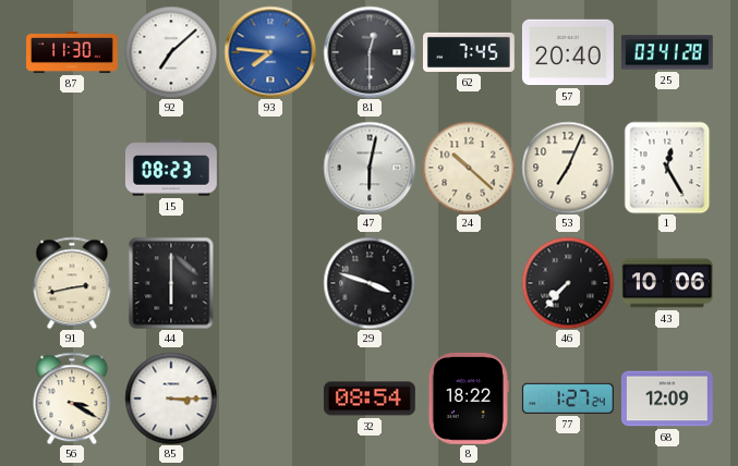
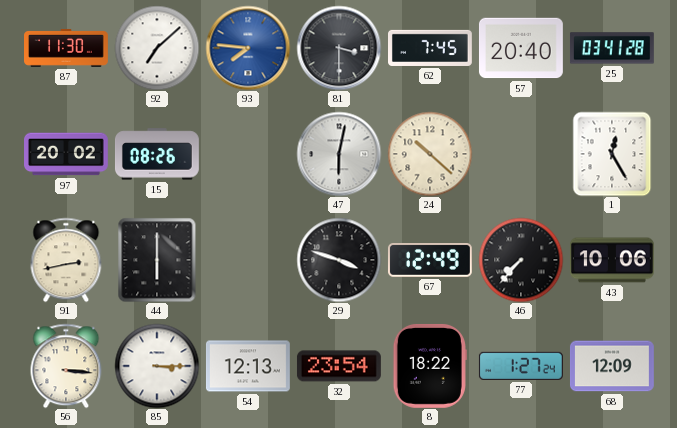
81: 12:30 -> 3:30 (339, 48)
97: none -> 20:02 (67, 154)
15: 08:23 -> 08:26 (157, 154)
53: 7:04 -> none (568, 168)
67: none -> 12:49 (430, 261)
56: 3:20 -> 3:16 (66, 366)
54: none -> 12:13 (248, 366)
32: 08:54 -> 23:54 (339, 366)
